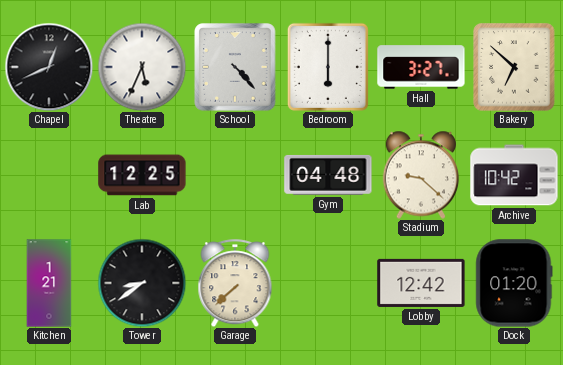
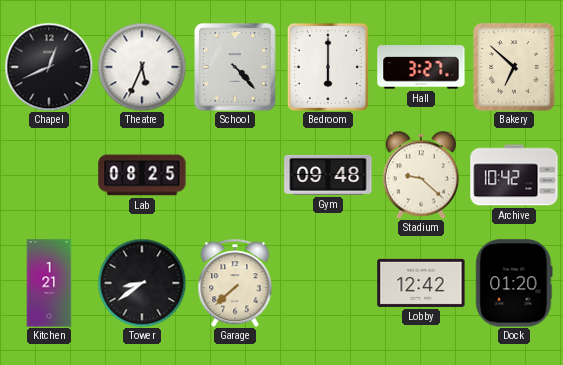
Lab: 12:25 -> 08:25 (142, 175)
Gym: 04:48 -> 09:48 (328, 175)
